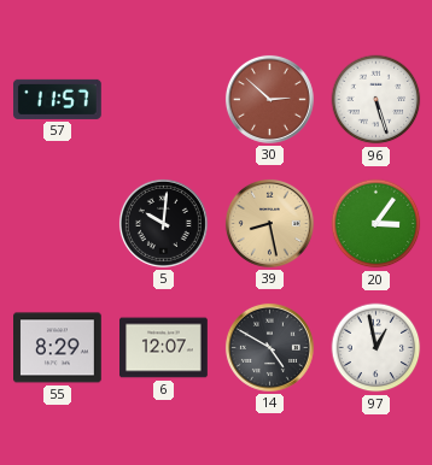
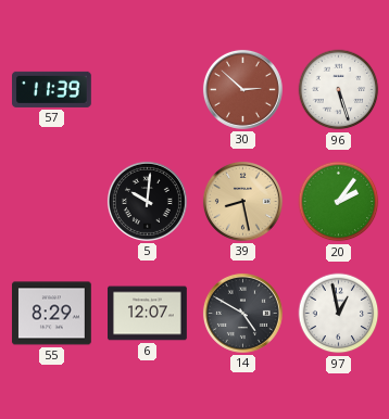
57: 11:57 -> 11:39 (52, 89)
20: 3:06 -> 2:06 (339, 202)
